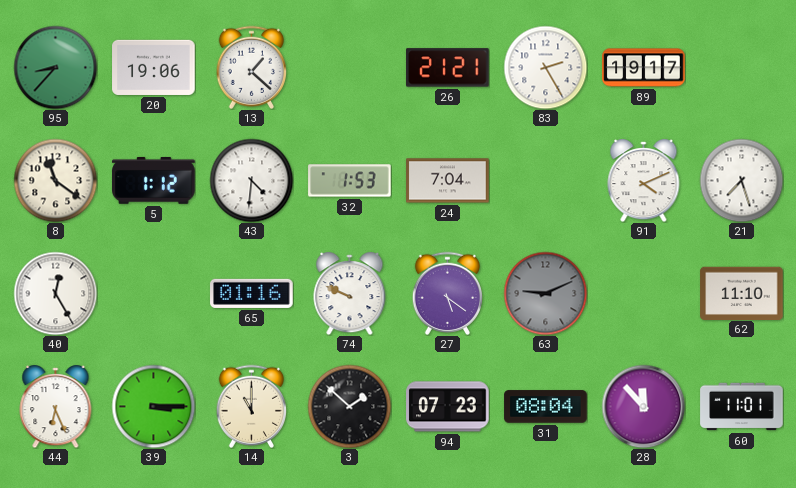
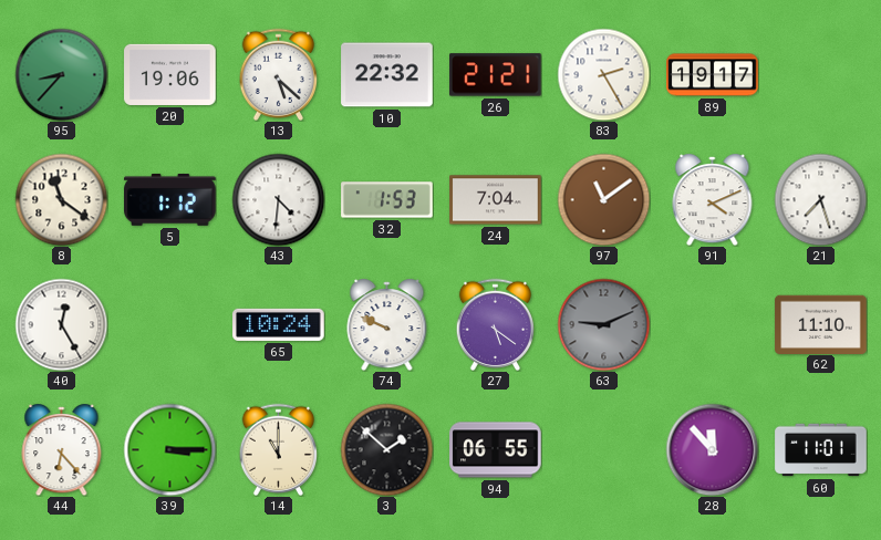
13: 1:22 -> 5:22 (278, 74)
10: none -> 22:32 (387, 75)
97: none -> 11:09 (603, 199)
65: 01:16 -> 10:24 (279, 324)
44: 6:26 -> 6:23 (62, 450)
94: 07:23 -> 06:55 (496, 450)
31: 08:04 -> none (546, 407)
